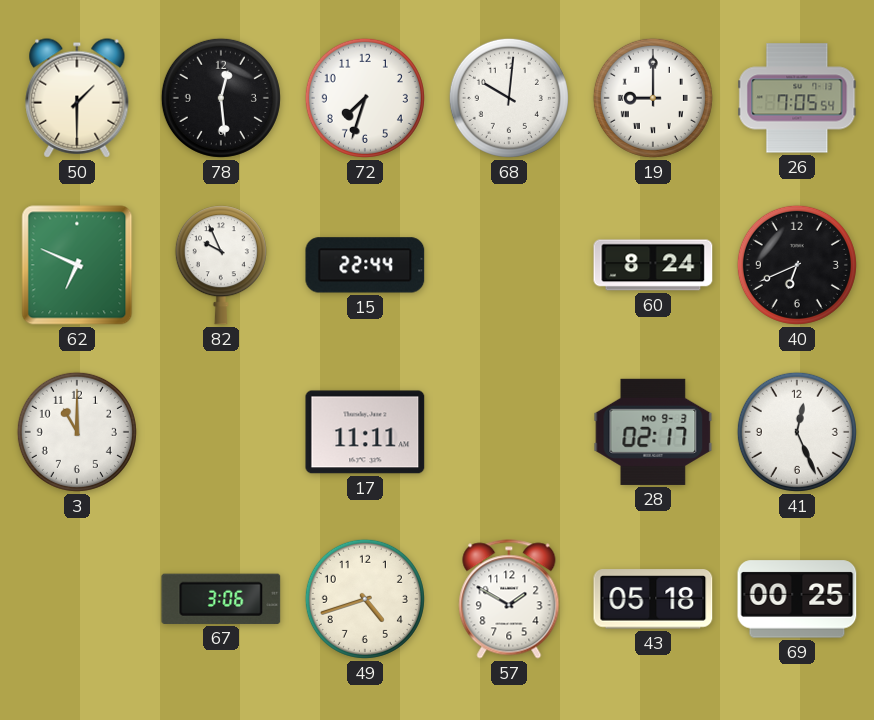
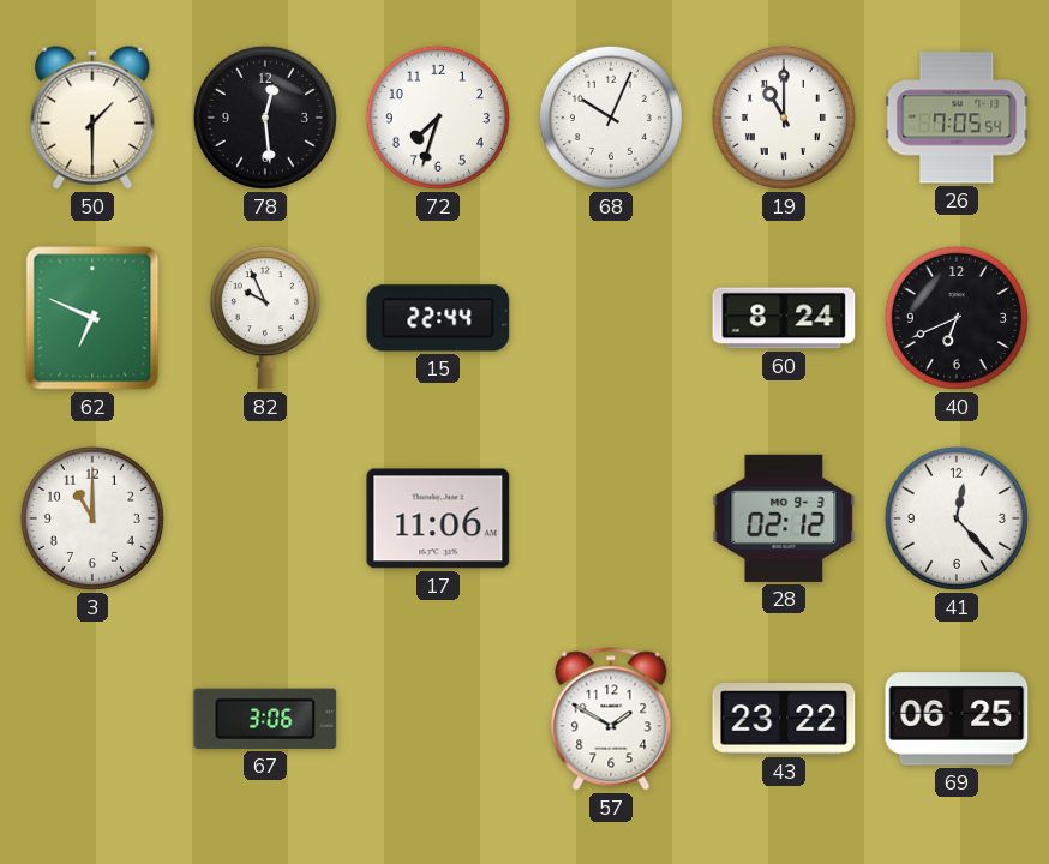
68: 10:01 -> 10:04 (611, 118)
19: 9:00 -> 11:00 (784, 118)
17: 11:11 -> 11:06 (438, 518)
28: 02:17 -> 02:12 (784, 518)
41: 12:26 -> 12:23 (957, 518)
49: 4:42 -> none (365, 599)
43: 05:18 -> 23:22 (784, 719)
69: 00:25 -> 06:25 (957, 719)
